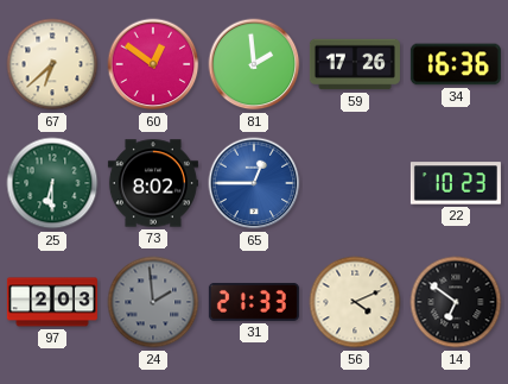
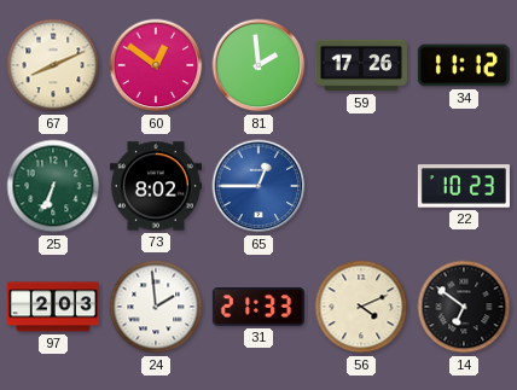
67: 6:38 -> 8:11 (53, 65)
34: 16:36 -> 11:12 (464, 65)
25: 6:30 -> 6:34 (53, 186)
24 dial: grey -> white (156, 307)
